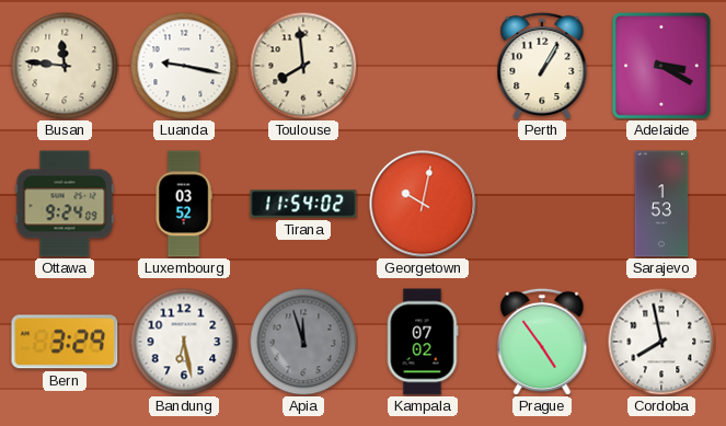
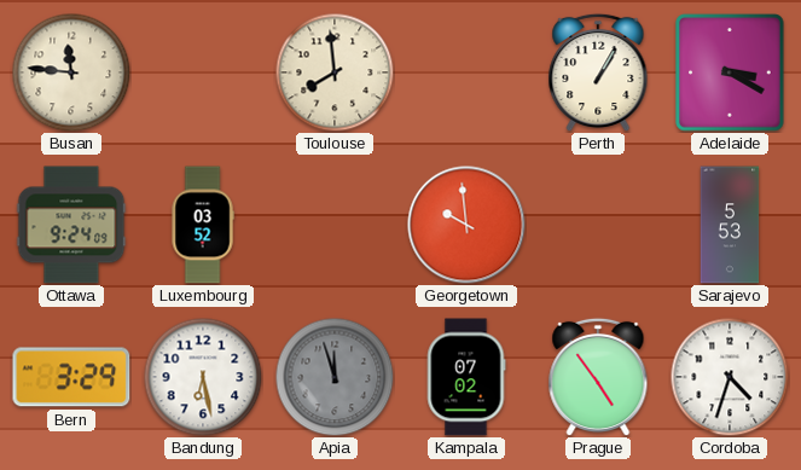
Luanda: 9:17 -> none (184, 66)
Tirana: 11:54 -> none (303, 204)
Georgetown: 10:02 -> 9:59 (466, 225)
Sarajevo: 1:53 -> 5:53 (730, 225)
Cordoba: 7:58 -> 4:33 (730, 377)
